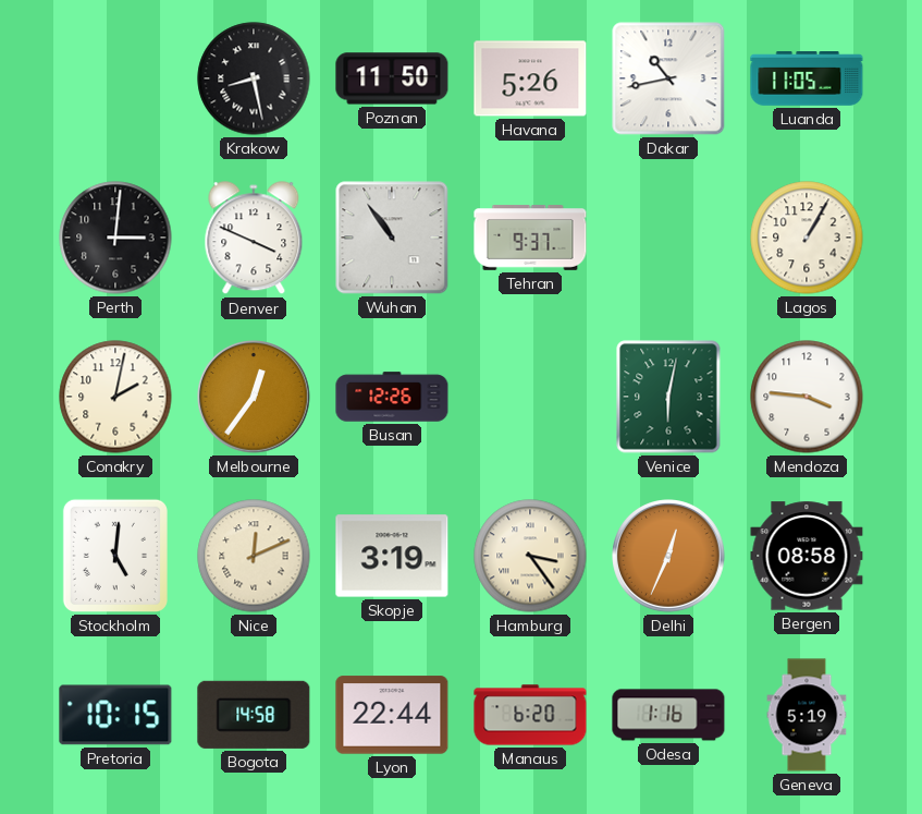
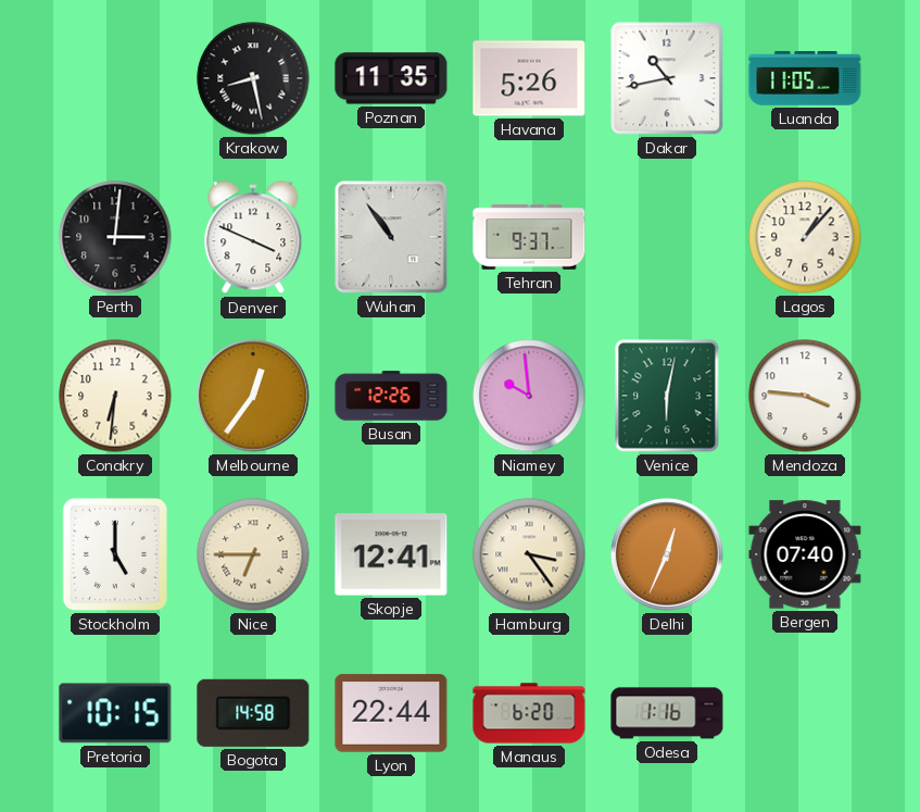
Poznan: 11:50 -> 11:35 (391, 78)
Lagos: 1:05 -> 1:07 (805, 237)
Conakry: 2:02 -> 6:31 (115, 396)
Niamey: none -> 9:59 (529, 396)
Stockholm: 5:01 -> 5:00 (115, 554)
Nice: 12:11 -> 6:45 (253, 554)
Skopje: 3:19 -> 12:41 (391, 554)
Bergen: 08:58 -> 07:40 (805, 554)
Geneva: 5:19 -> none (807, 715)
